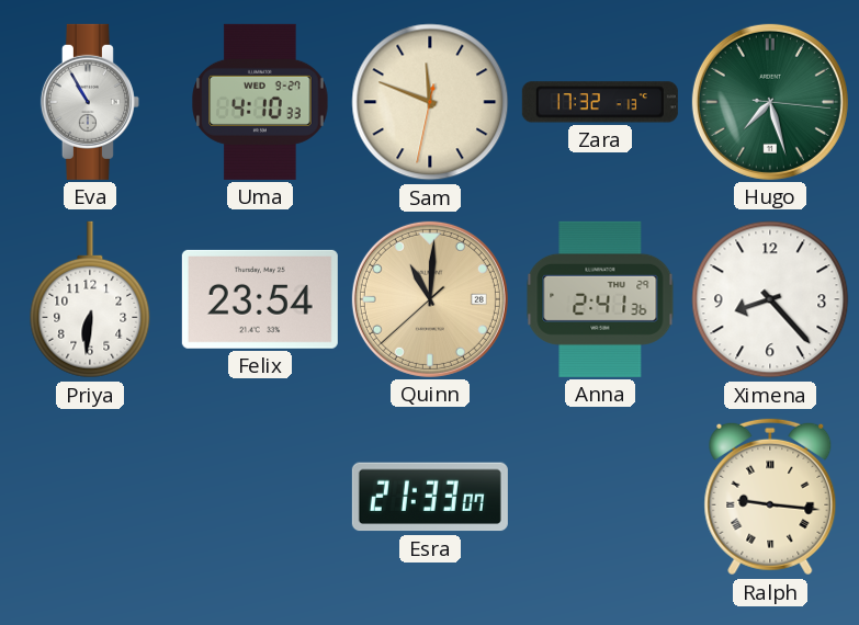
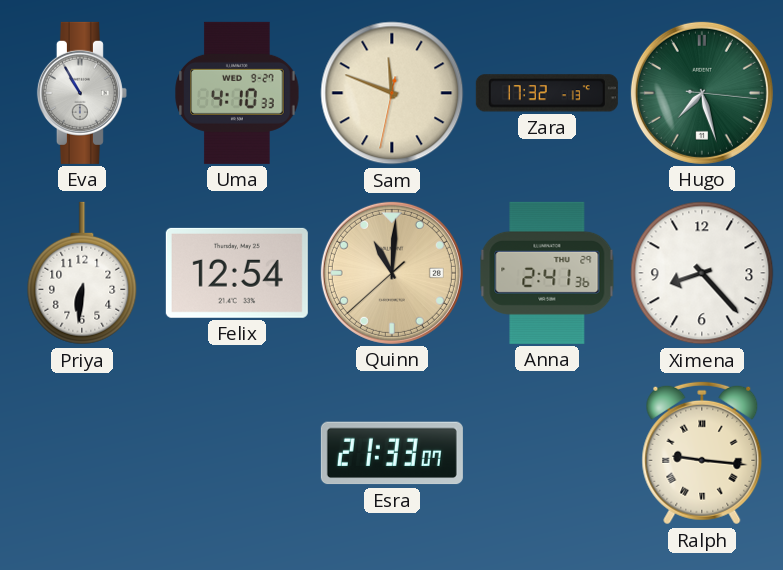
Felix: 23:54 -> 12:54 (237, 273)
